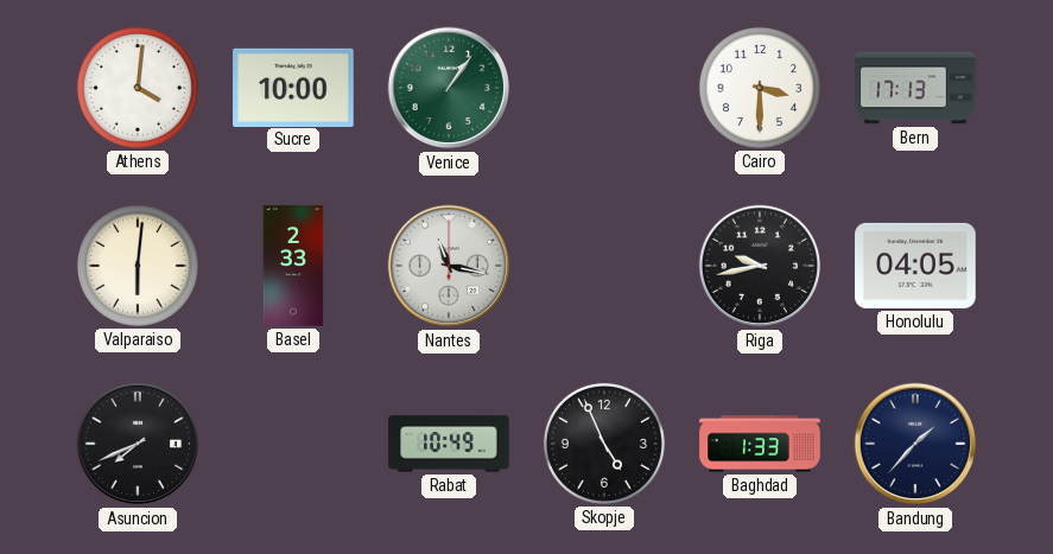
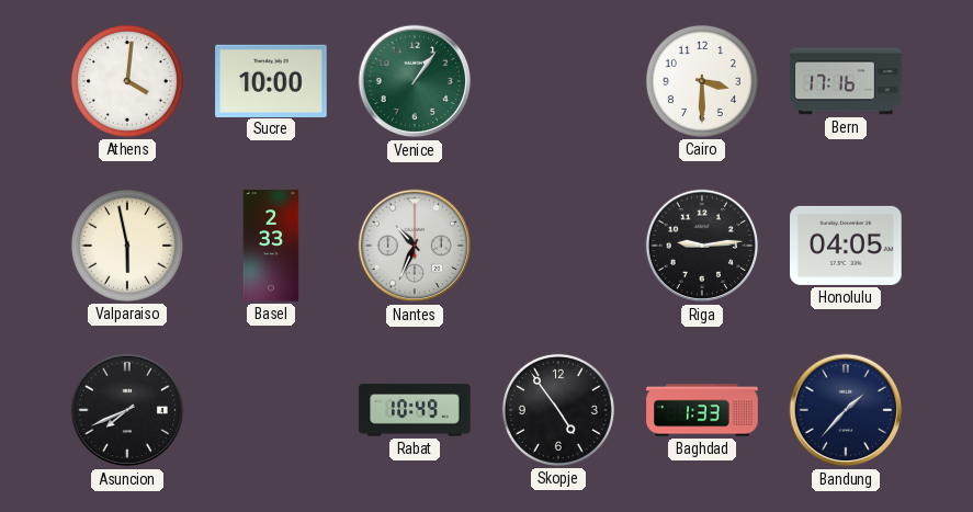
Bern: 17:13 -> 17:16 (846, 81)
Valparaiso: 6:01 -> 5:58 (127, 246)
Nantes: 11:17 -> 10:34 (415, 246)
Riga: 9:43 -> 9:14 (702, 246)
Skopje: 4:56 -> 4:54 (558, 410)
